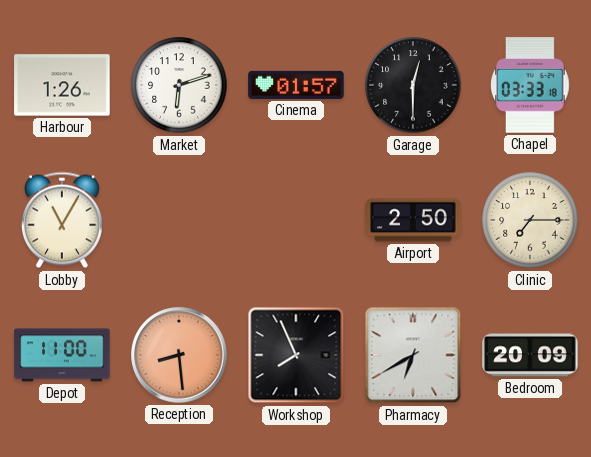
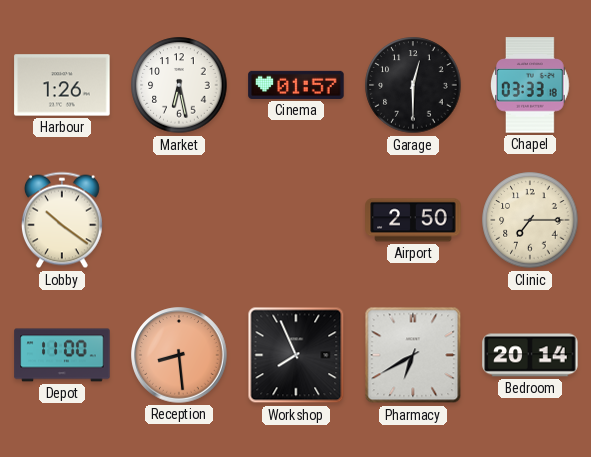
Market: 6:12 -> 6:28 (179, 85)
Lobby: 11:05 -> 10:21 (62, 220)
Bedroom: 20:09 -> 20:14 (530, 355)
